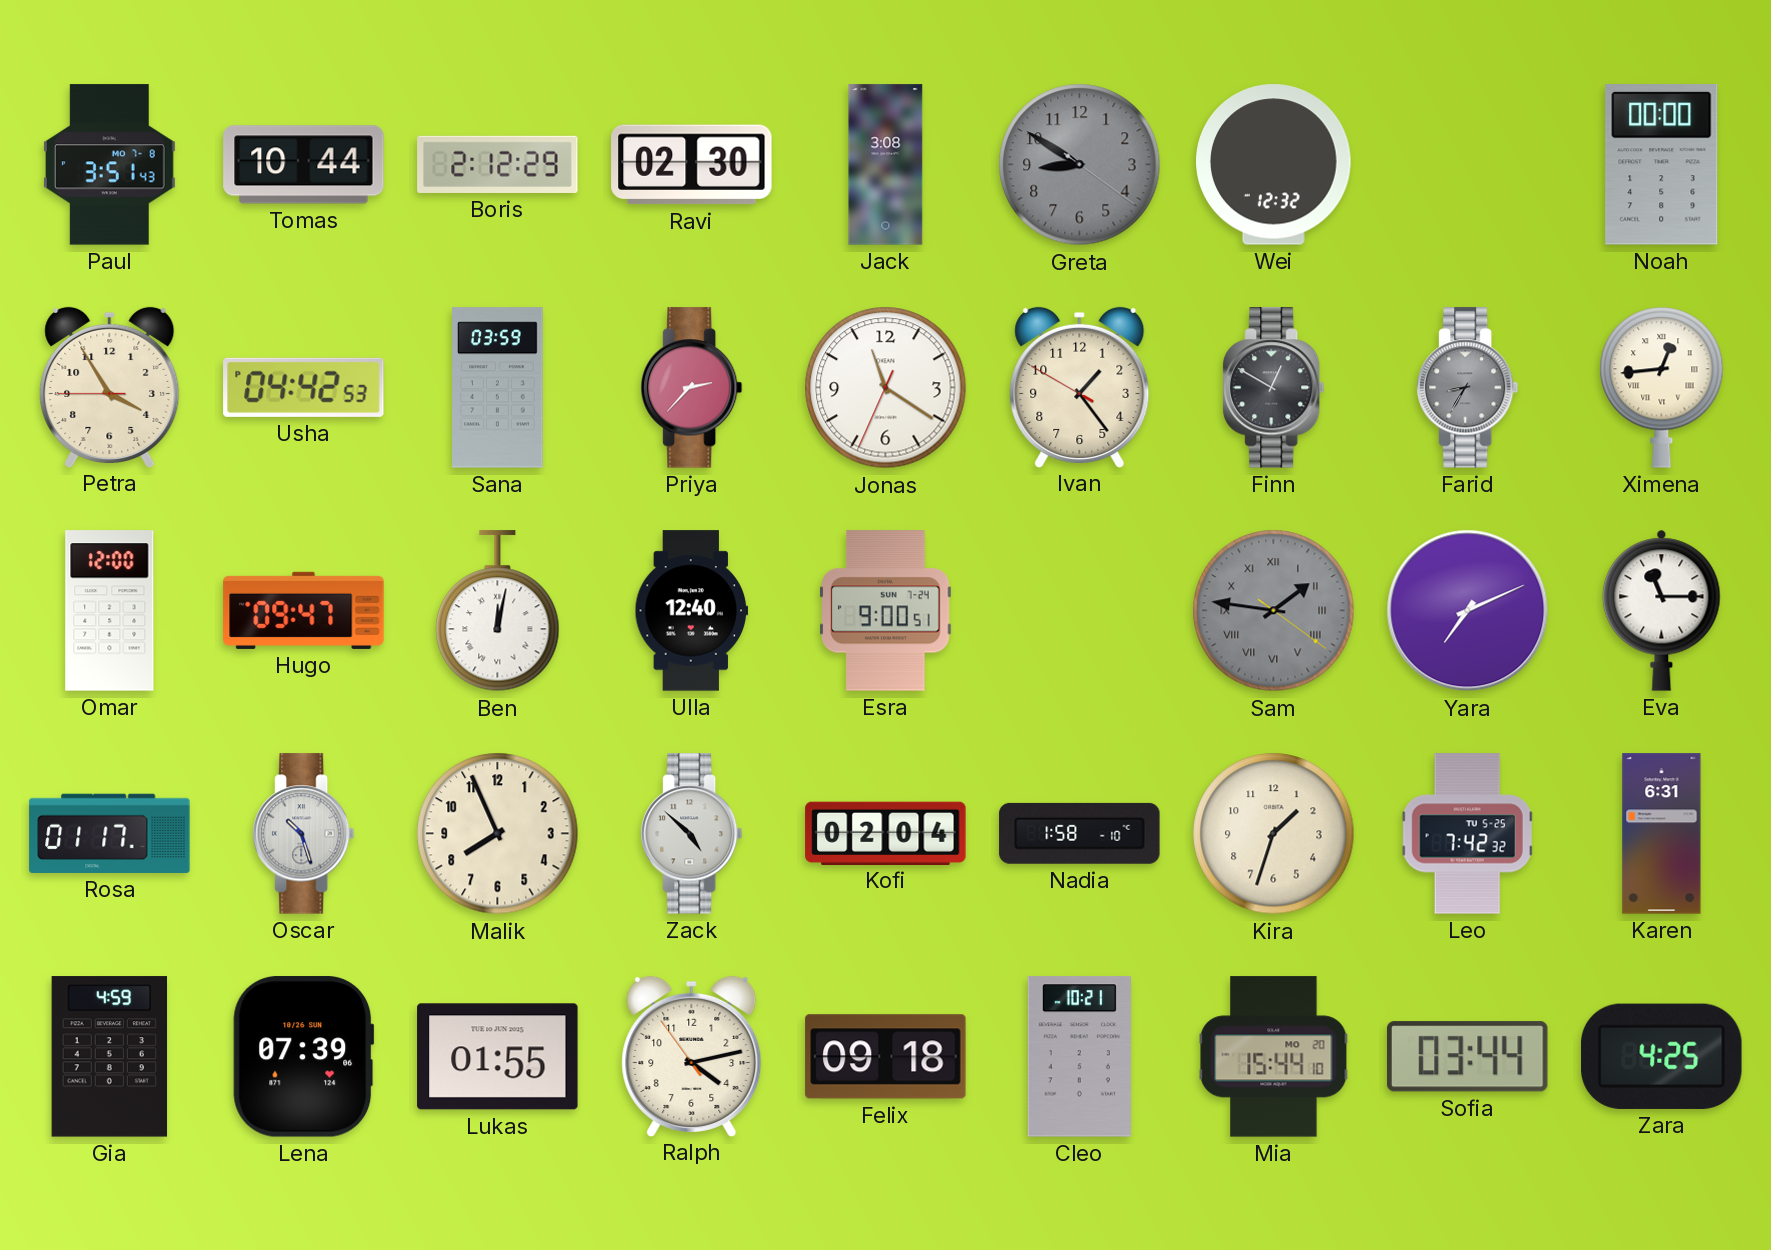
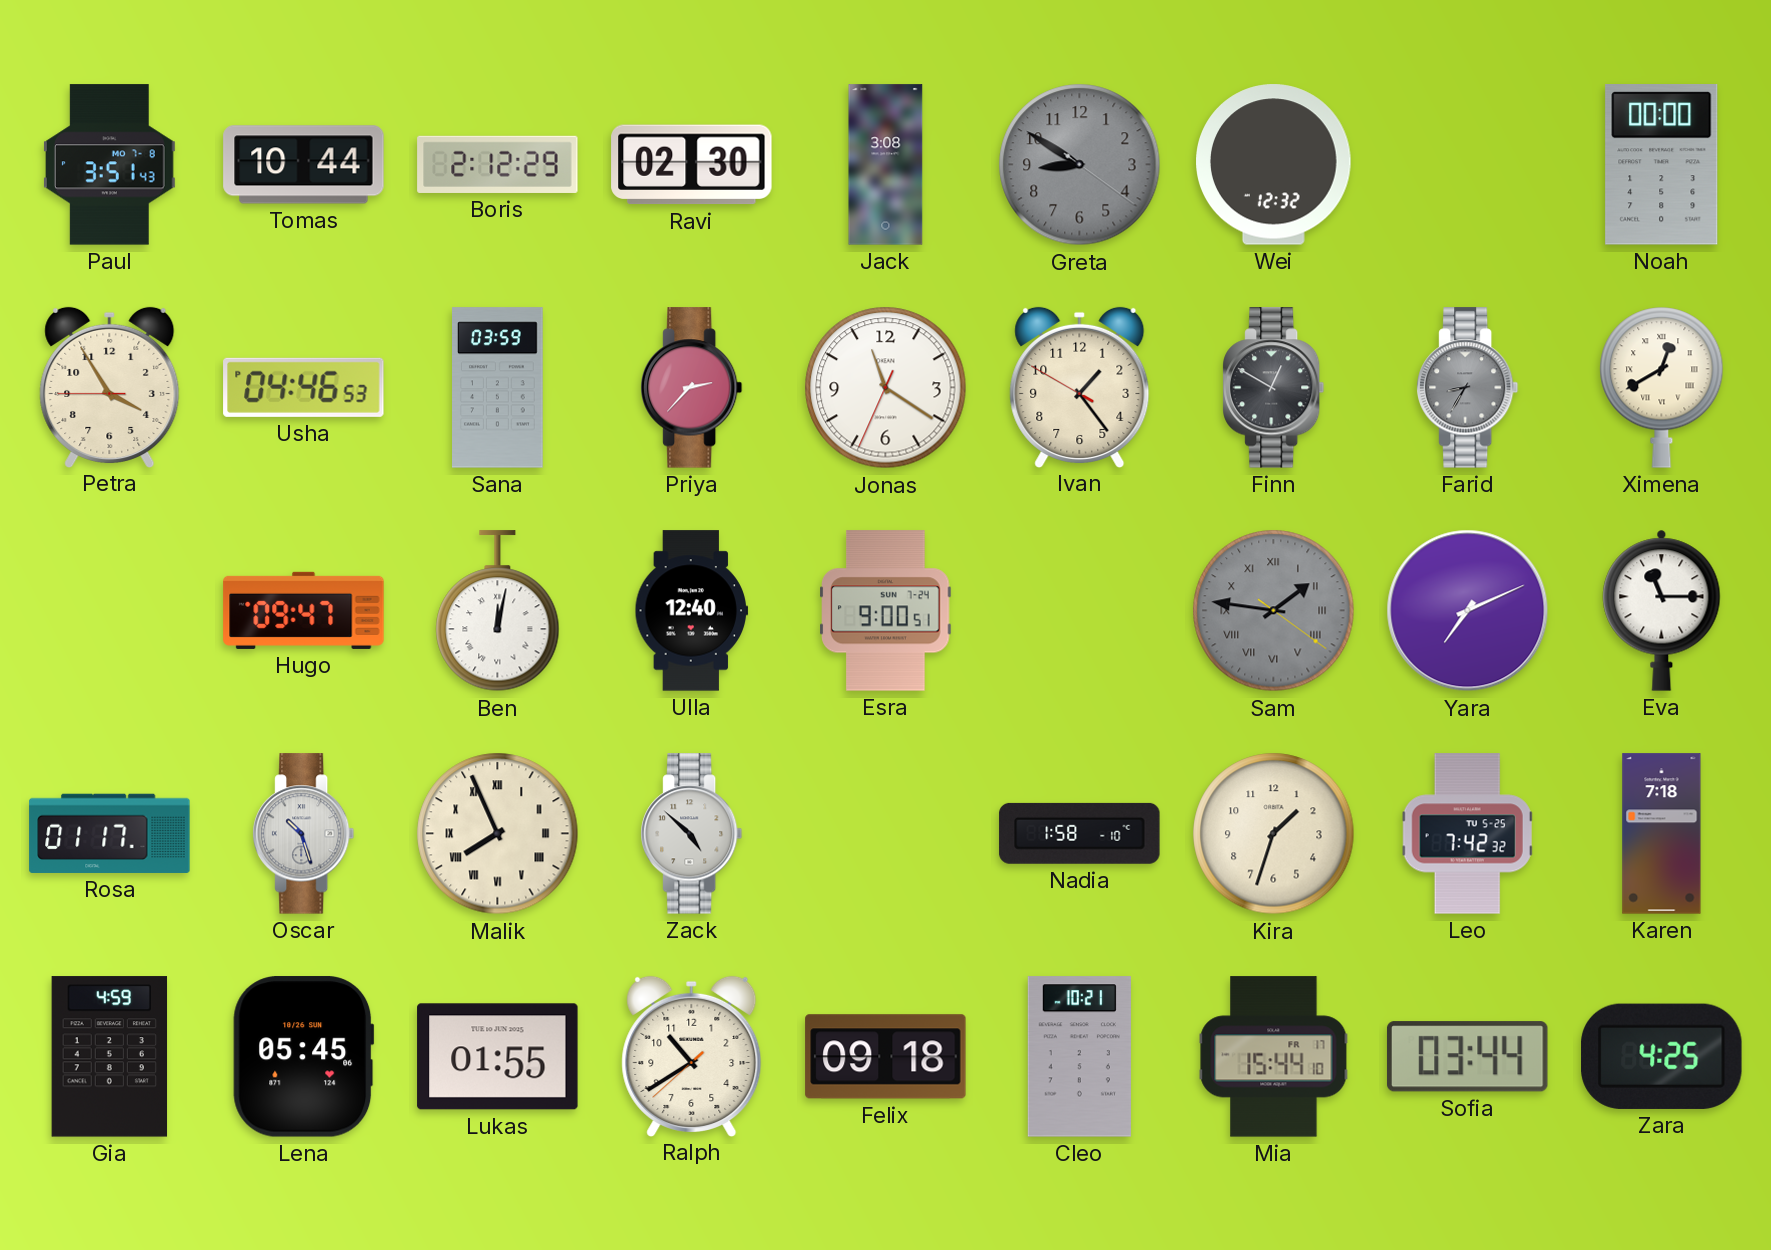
Usha: 04:42 -> 04:46 (304, 387)
Ximena: 12:44 -> 12:40 (1662, 387)
Omar: 12:00 -> none (110, 611)
Malik numerals: Arabic -> Roman (498, 834)
Kofi: 02:04 -> none (886, 833)
Karen: 6:31 -> 7:18 (1662, 834)
Lena: 07:39 -> 05:45 (304, 1057)
Ralph: 4:12 -> 10:39 (692, 1056)
Mia date: MO 20 -> FR 17 (1274, 1057)
